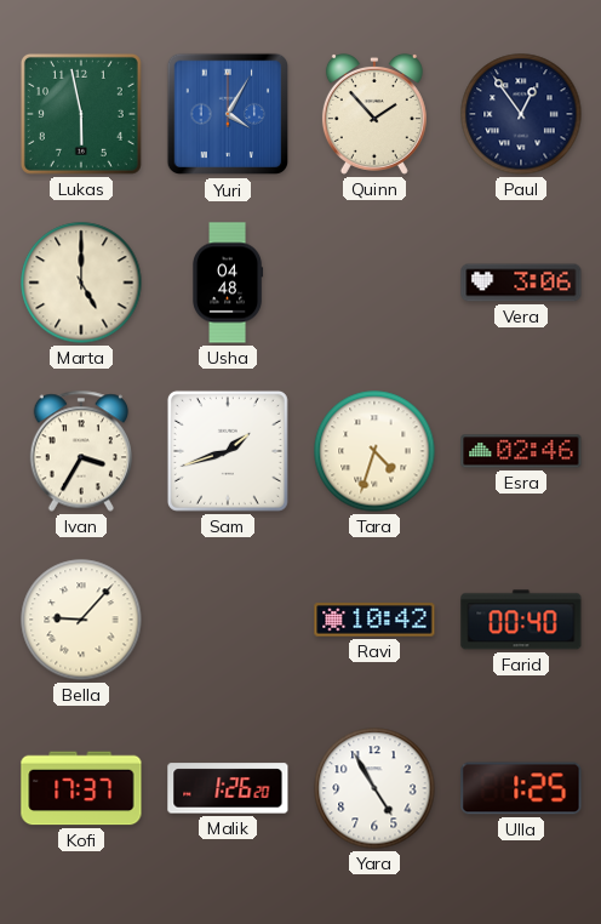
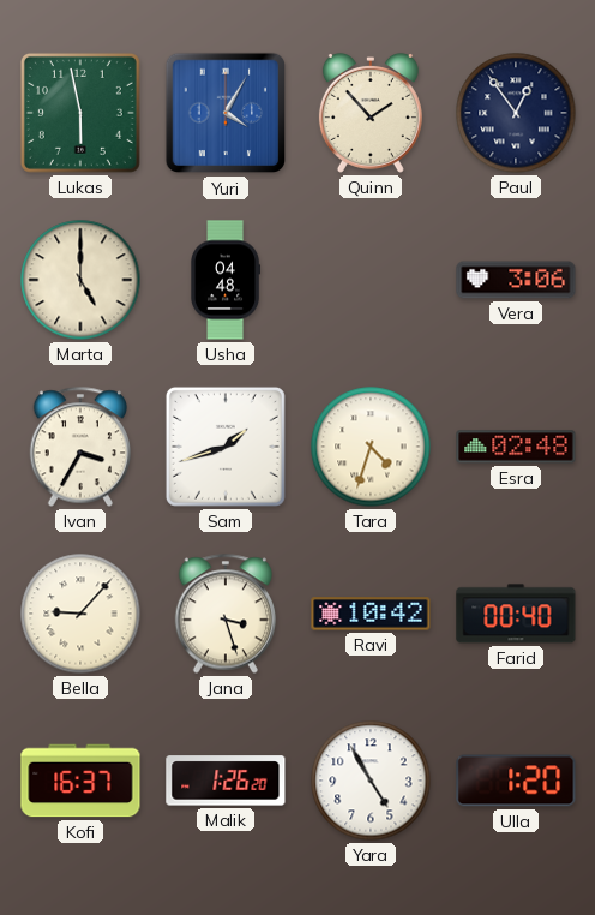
Esra: 02:46 -> 02:48 (516, 447)
Jana: none -> 3:27 (224, 614)
Kofi: 17:37 -> 16:37 (80, 781)
Ulla: 1:25 -> 1:20 (516, 781)
